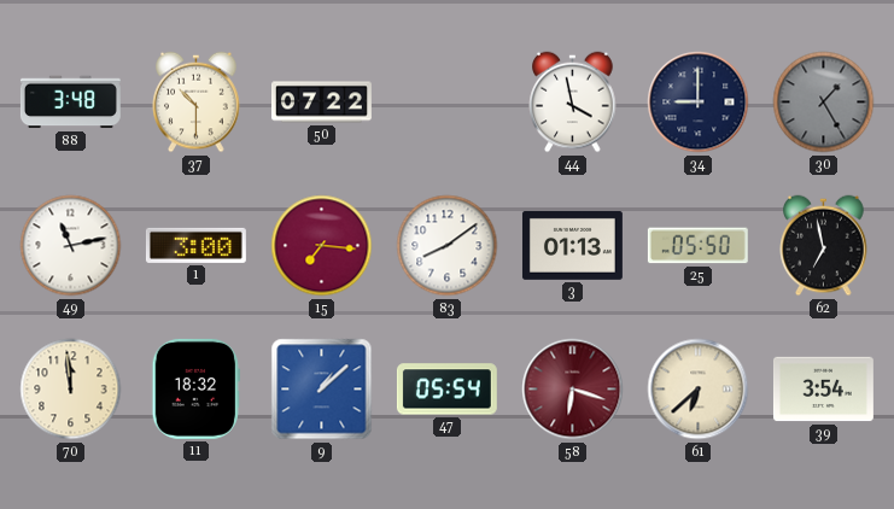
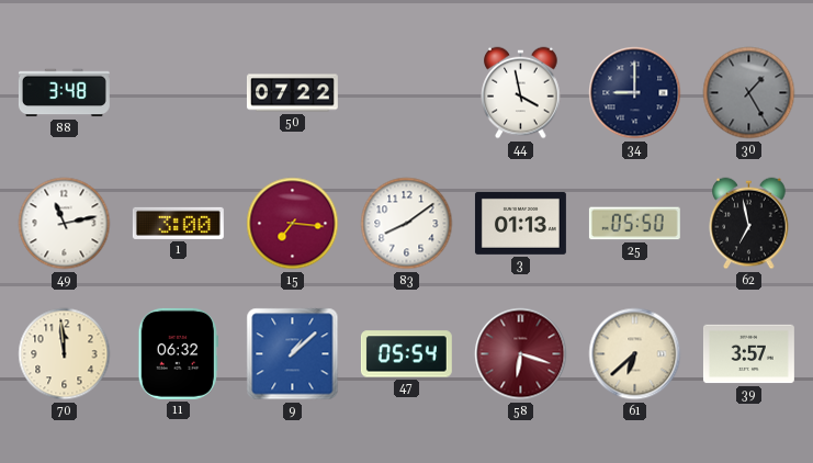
37: 10:30 -> none (197, 103)
11: 18:32 -> 06:32 (178, 353)
39: 3:54 -> 3:57 (748, 354)
